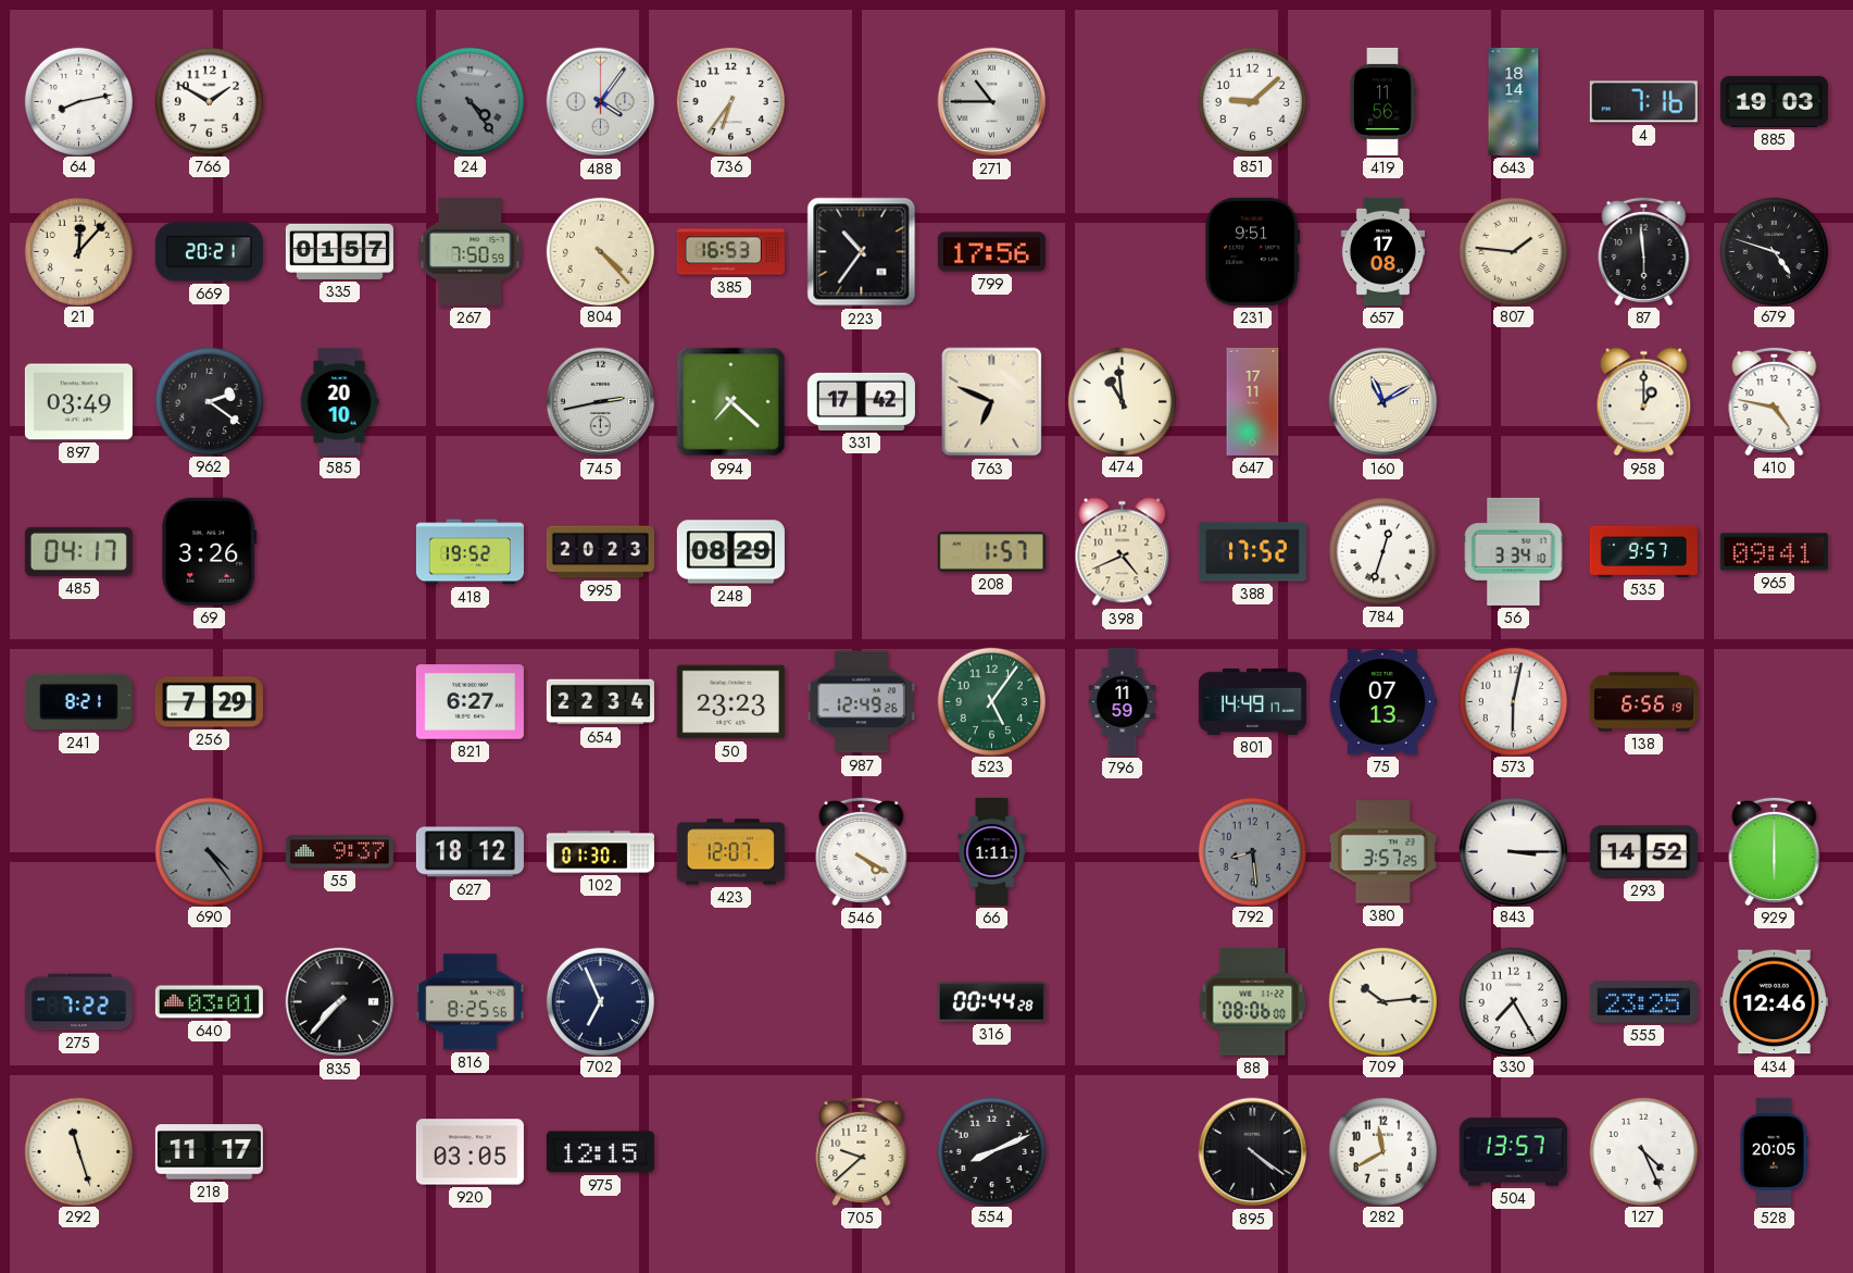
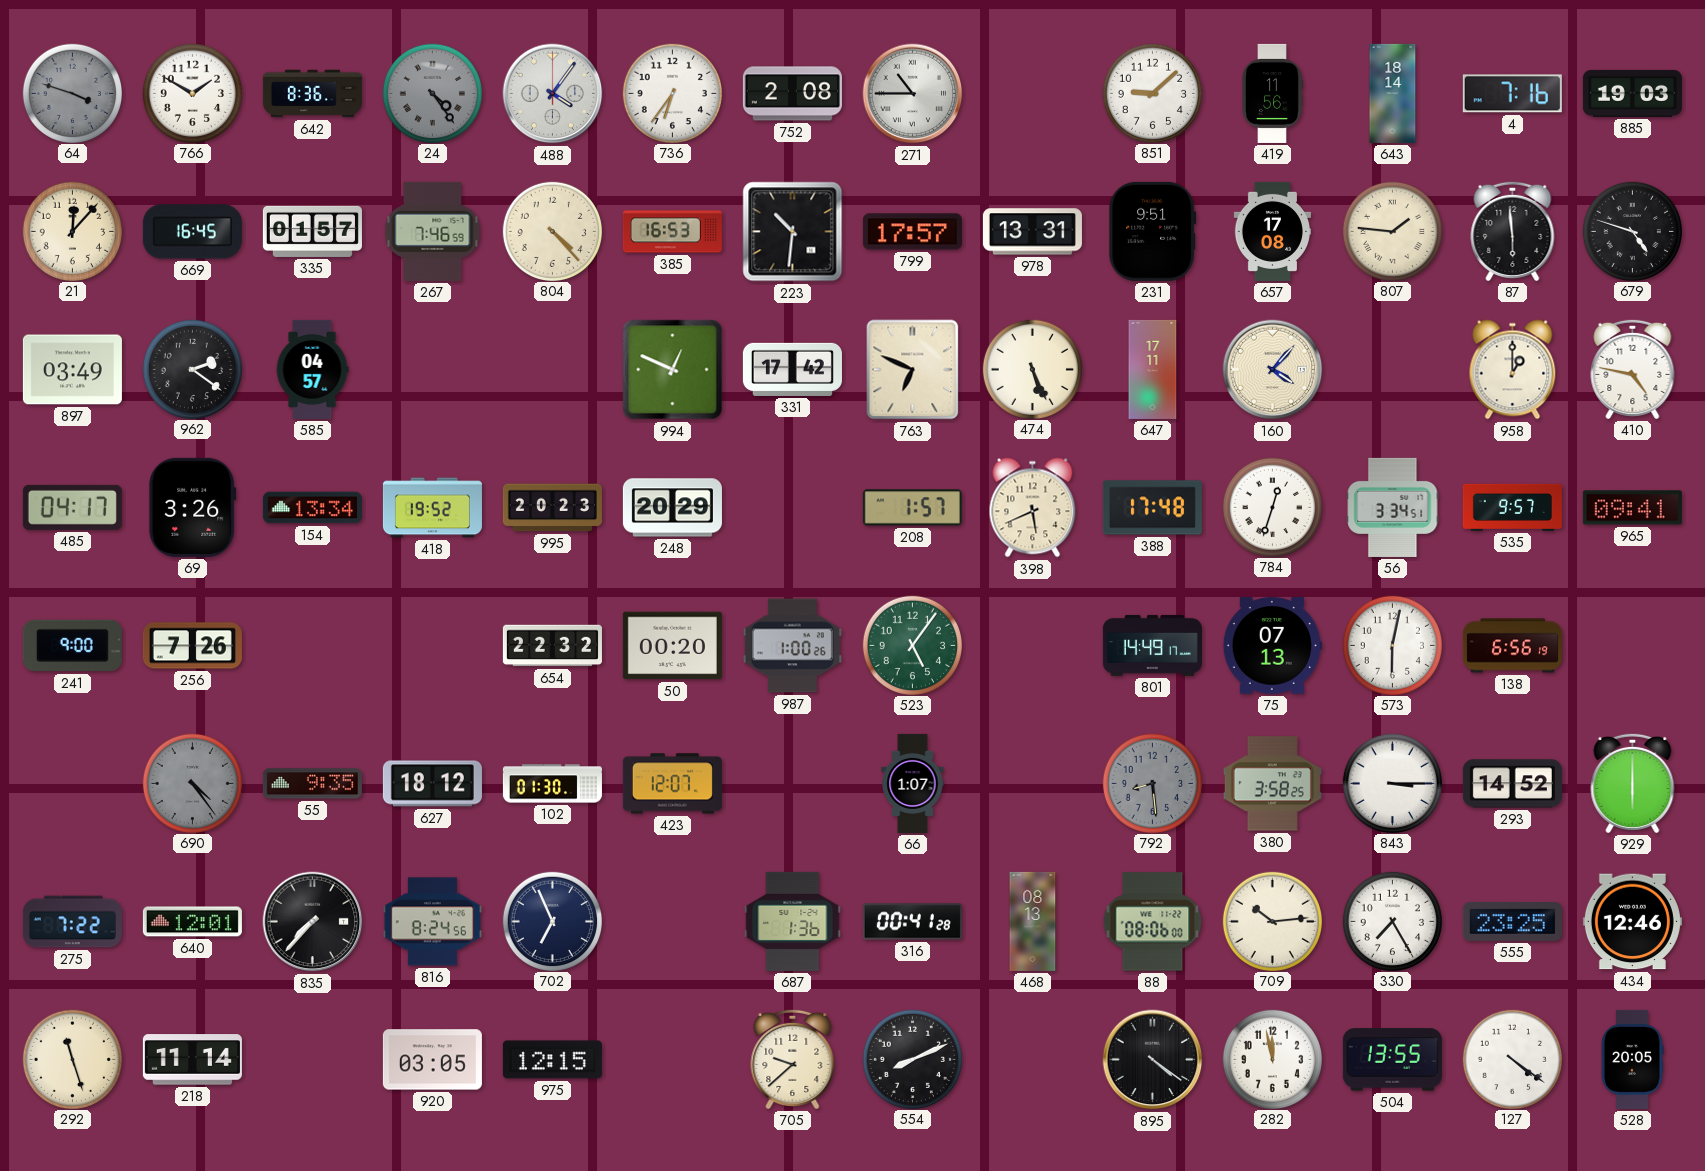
64: 8:13 -> 3:48 (72, 93)
64 dial: white -> grey (72, 93)
642: none -> 8:36 (312, 94)
752: none -> 2:08 (792, 94)
669: 20:21 -> 16:45 (192, 232)
267: 7:50 -> 7:46 (433, 231)
223: 10:36 -> 10:31 (793, 232)
799: 17:56 -> 17:57 (912, 232)
978: none -> 13:31 (1032, 232)
585: 20:10 -> 04:57 (312, 369)
745: 2:43 -> none (601, 402)
994: 7:22 -> 12:49 (673, 370)
474: 10:59 -> 5:26 (1032, 369)
160: 11:10 -> 4:07 (1273, 370)
154: none -> 13:34 (312, 508)
248: 08:29 -> 20:29 (672, 508)
398: 4:41 -> 5:41 (1033, 508)
388: 17:52 -> 17:48 (1152, 508)
56: 3:34:10 -> 3:34:51 (1393, 507)
241: 8:21 -> 9:00 (72, 646)
256: 7:29 -> 7:26 (192, 646)
821: 6:27 -> none (469, 702)
654: 22:34 -> 22:32 (552, 646)
50: 23:23 -> 00:20 (672, 646)
987: 12:49 -> 1:00 (792, 646)
796: 11:59 -> none (1123, 701)
55: 9:37 -> 9:35 (312, 784)
546: 4:20 -> none (862, 851)
66: 1:11 -> 1:07 (913, 783)
380: 3:57 -> 3:58 (1272, 784)
640: 03:01 -> 12:01 (192, 922)
816: 8:25 -> 8:24 (432, 922)
687: none -> 1:36 (793, 921)
316: 00:44 -> 00:41 (912, 922)
468: none -> 08:13 (1033, 921)
218: 11:17 -> 11:14 (192, 1060)
282: 11:40 -> 11:58 (1272, 1059)
504: 13:57 -> 13:55 (1392, 1060)
127: 4:26 -> 4:21 (1512, 1059)
